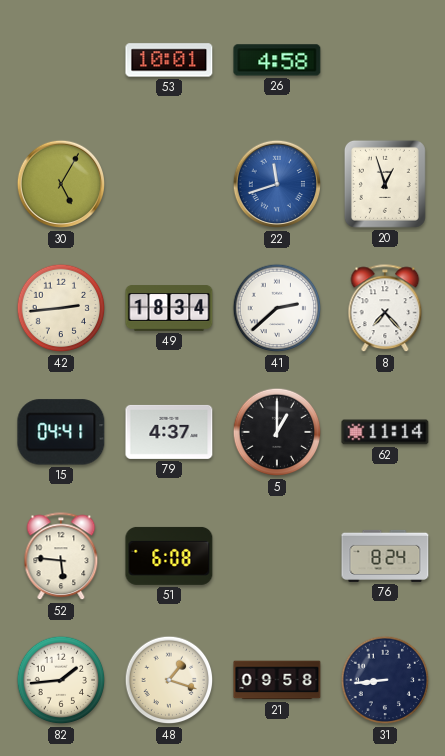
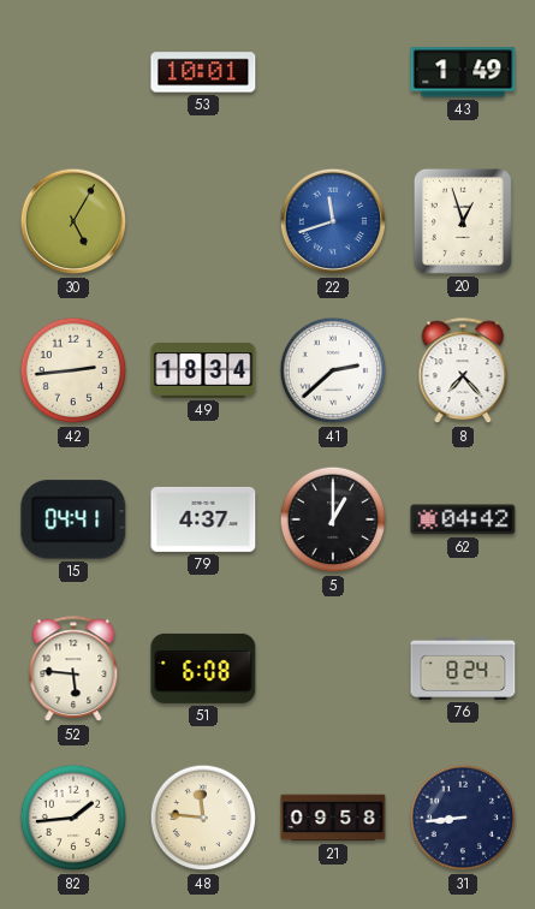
26: 4:58 -> none (277, 60)
43: none -> 1:49 (463, 72)
62: 11:14 -> 04:42 (463, 519)
48: 1:18 -> 11:46 (203, 818)
